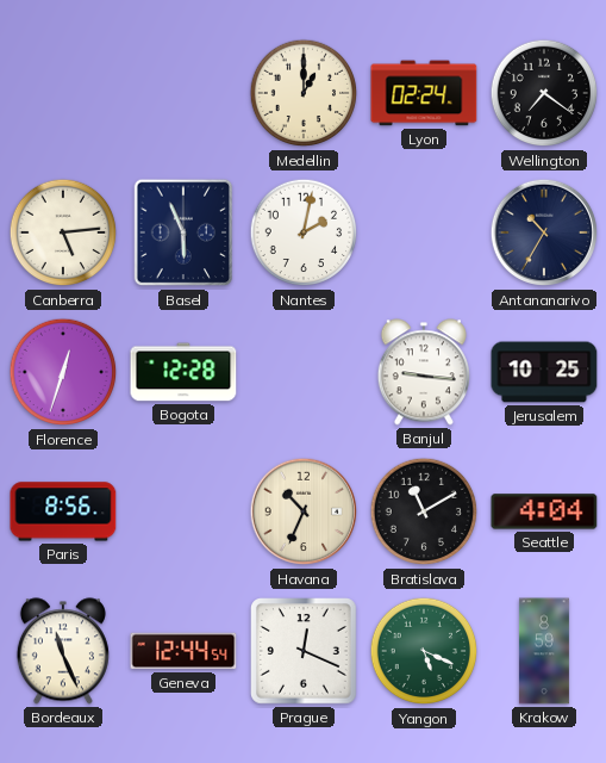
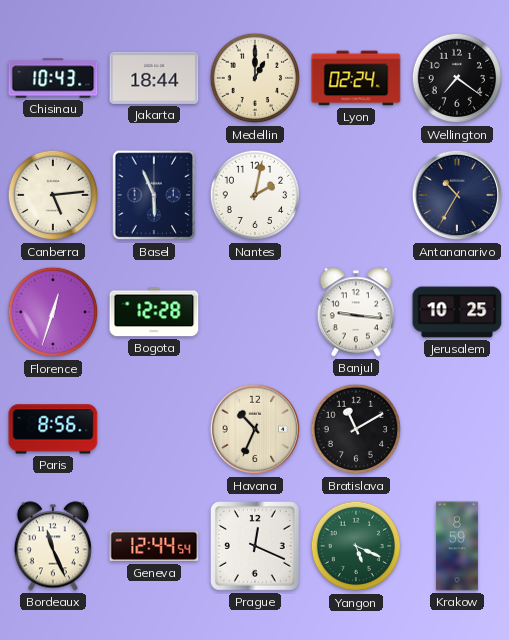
Chisinau: none -> 10:43 (53, 78)
Jakarta: none -> 18:44 (154, 78)
Seattle: 4:04 -> none (544, 511)
